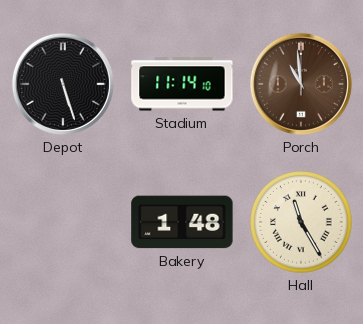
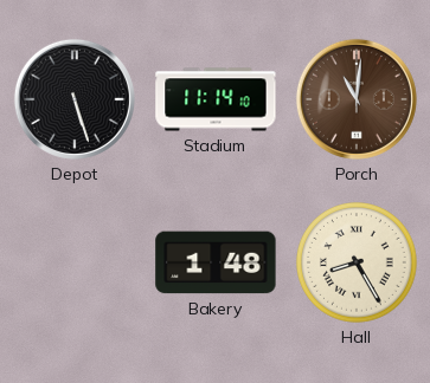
Porch: 10:59 -> 11:01 (357, 99)
Hall: 11:25 -> 8:25 (357, 262)
